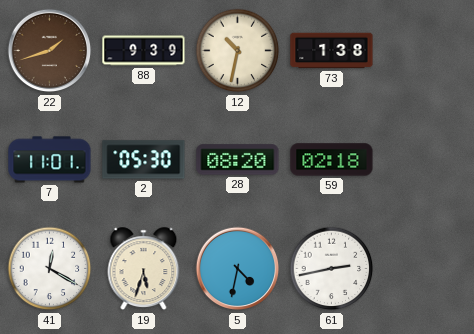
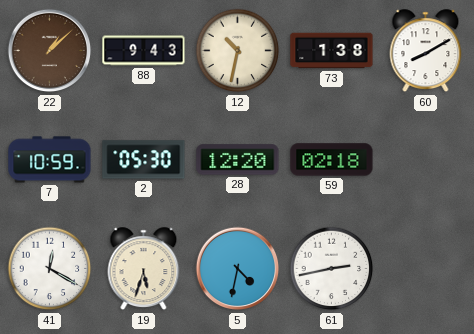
22: 1:42 -> 1:08 (50, 51)
88: 9:39 -> 9:43 (144, 51)
60: none -> 8:10 (426, 51)
7: 11:01 -> 10:59 (50, 160)
28: 08:20 -> 12:20 (238, 160)
